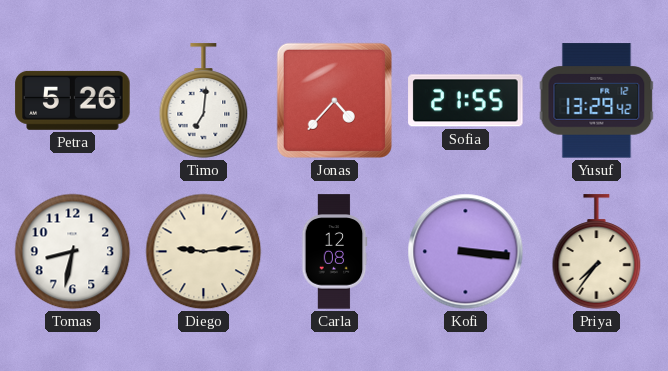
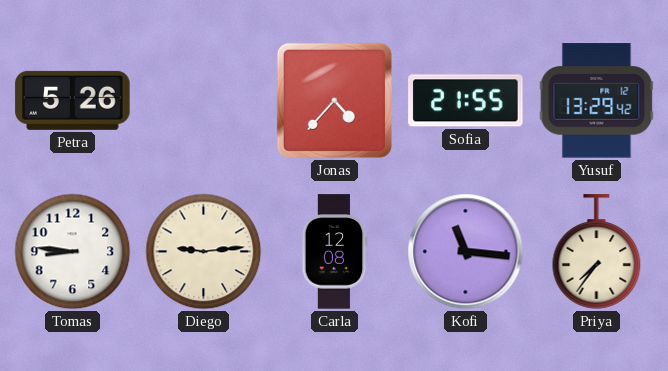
Timo: 7:01 -> none (204, 101)
Tomas: 8:32 -> 8:46 (73, 252)
Kofi: 3:16 -> 11:16 (466, 252)
